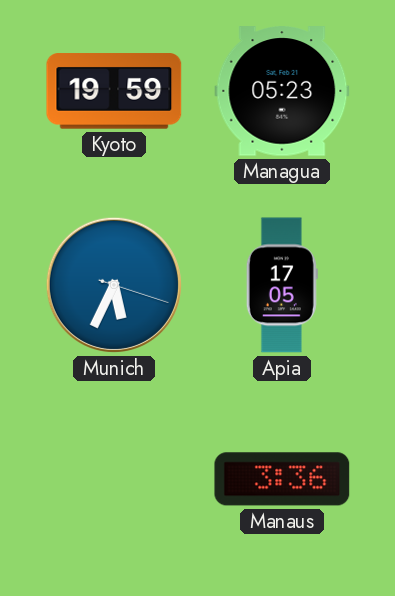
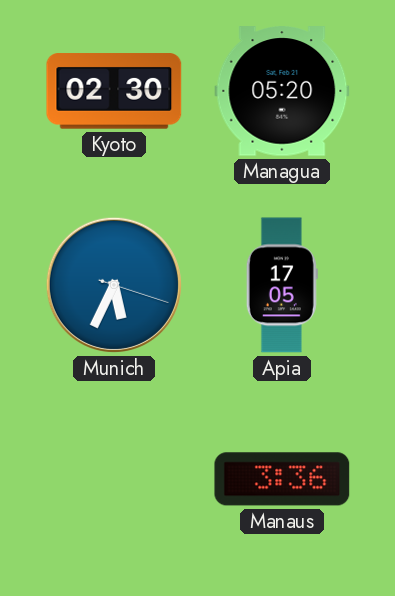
Kyoto: 19:59 -> 02:30 (114, 91)
Managua: 05:23 -> 05:20 (282, 91)
